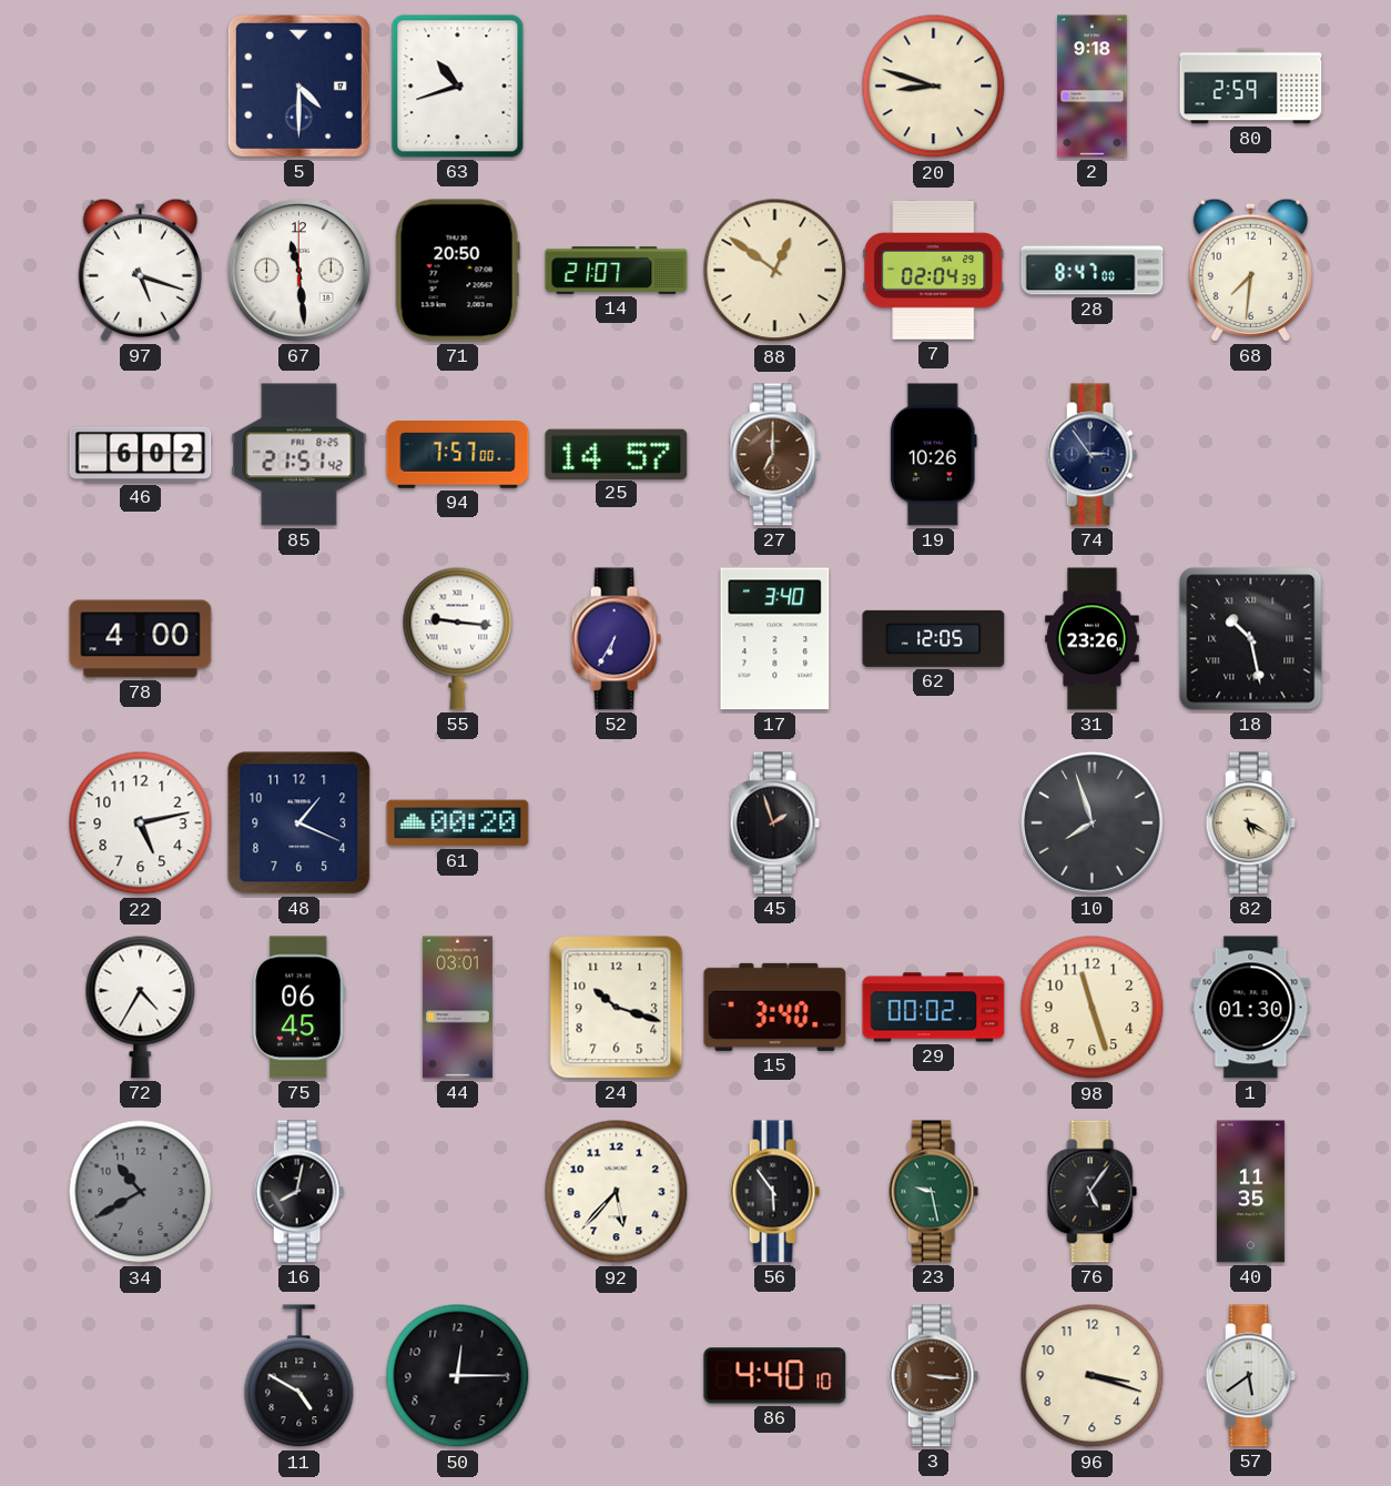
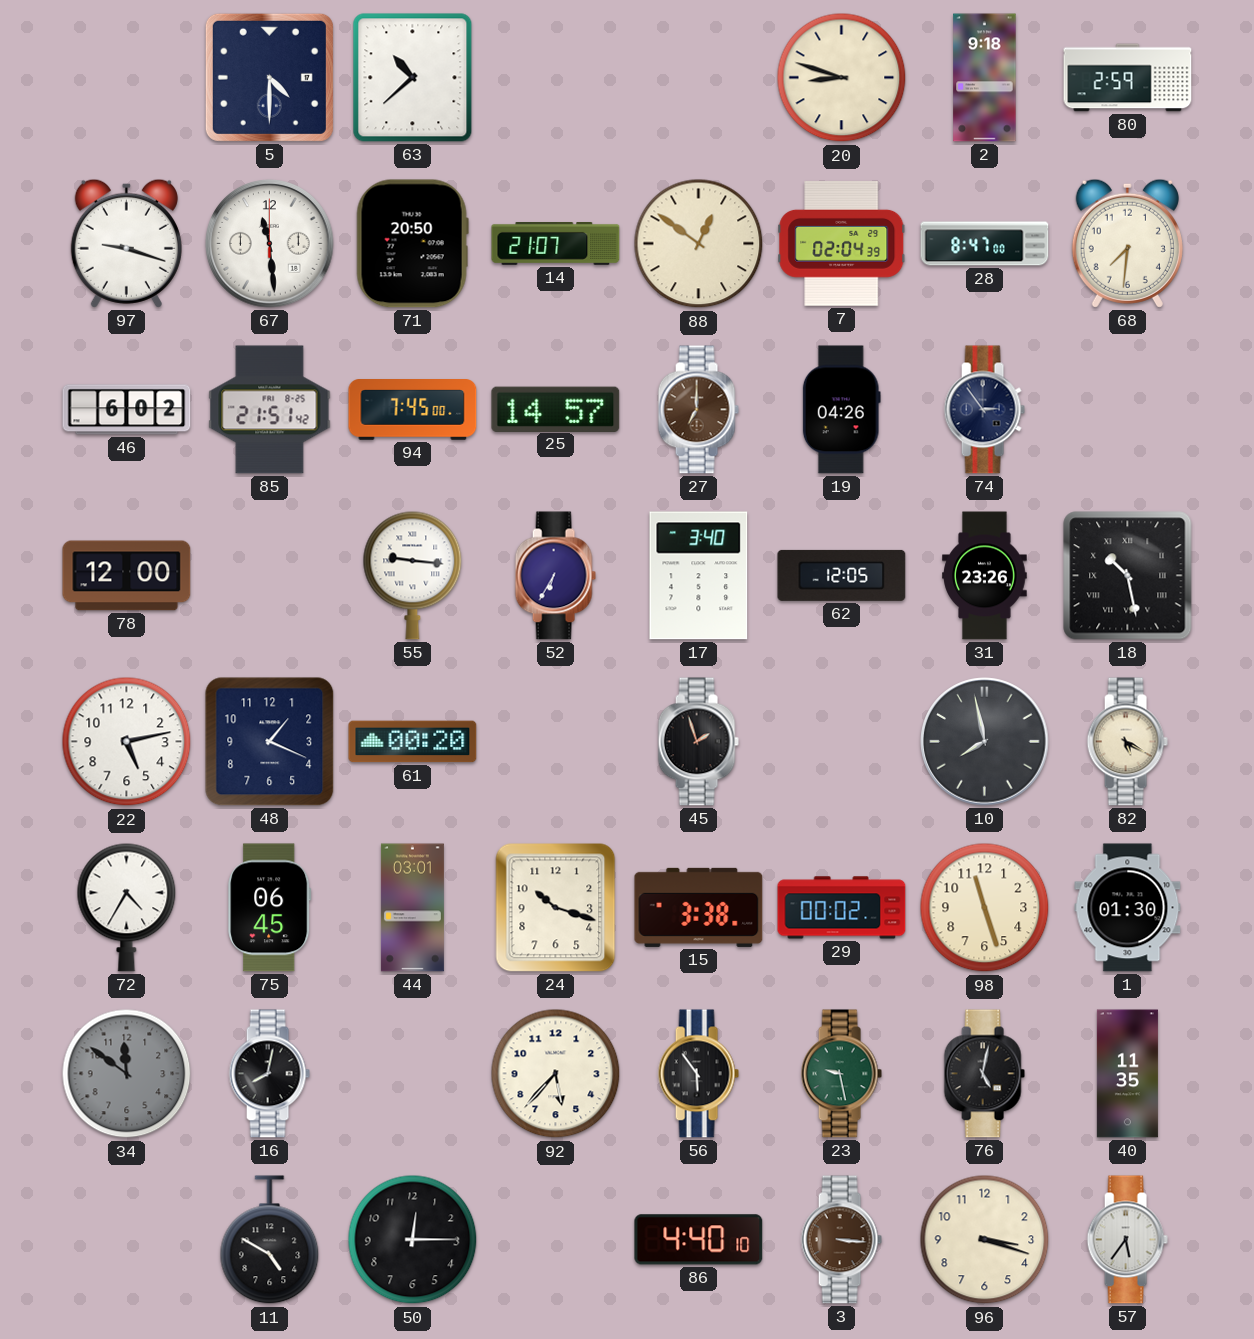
63: 10:42 -> 10:38 (413, 78)
97: 5:18 -> 9:18 (126, 243)
94: 7:57 -> 7:45 (413, 410)
19: 10:26 -> 04:26 (841, 410)
78: 4:00 -> 12:00 (127, 576)
10: 7:57 -> 7:58 (985, 742)
15: 3:40 -> 3:38 (699, 907)
34: 10:40 -> 11:51 (127, 1074)
76: 5:06 -> 5:02 (984, 1074)
57: 5:39 -> 5:36 (1127, 1240)
